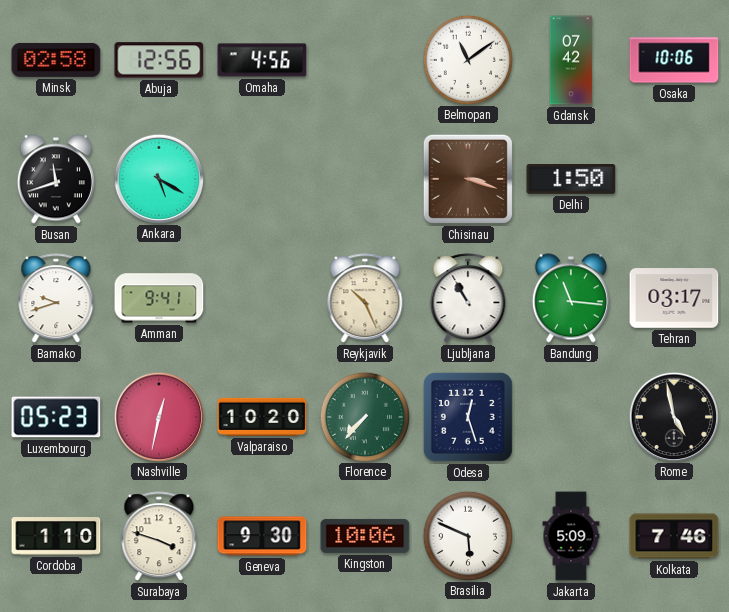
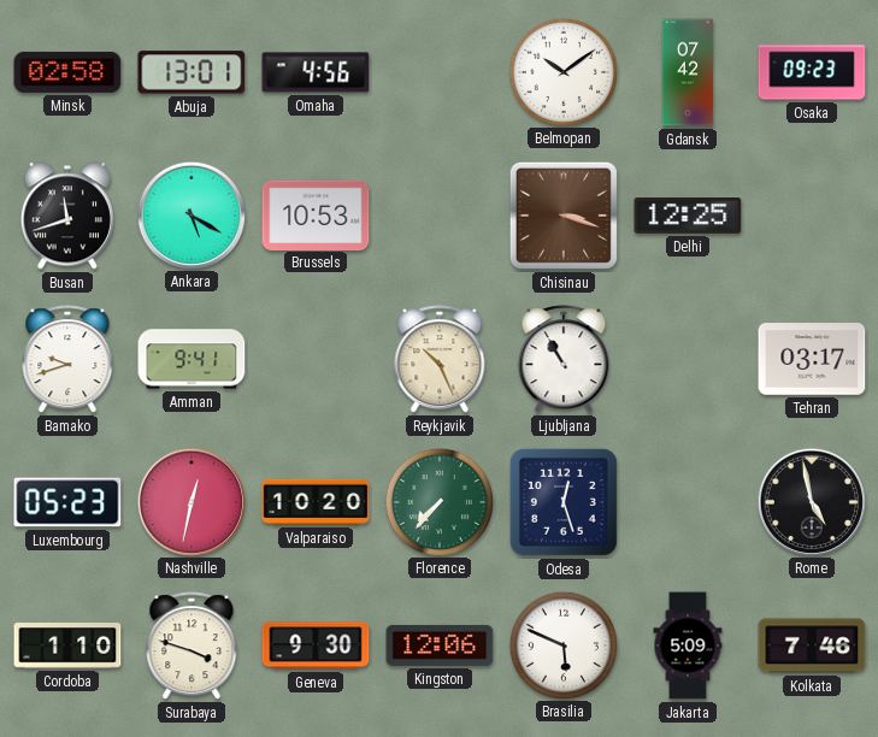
Abuja: 12:56 -> 13:01 (191, 72)
Belmopan: 11:09 -> 10:09 (562, 71)
Osaka: 10:06 -> 09:23 (812, 72)
Brussels: none -> 10:53 (316, 214)
Delhi: 1:50 -> 12:25 (688, 217)
Bandung: 11:16 -> none (571, 298)
Kingston: 10:06 -> 12:06 (440, 645)
